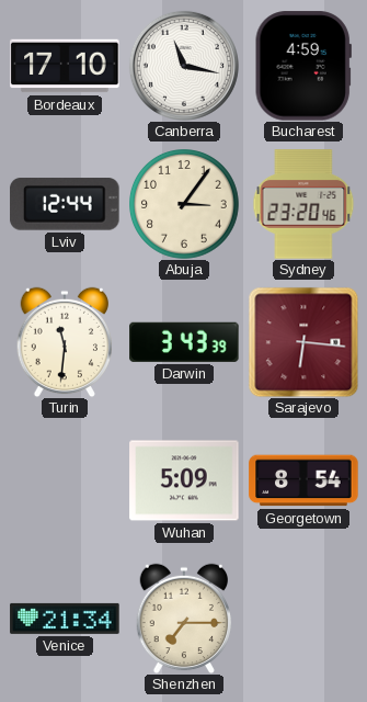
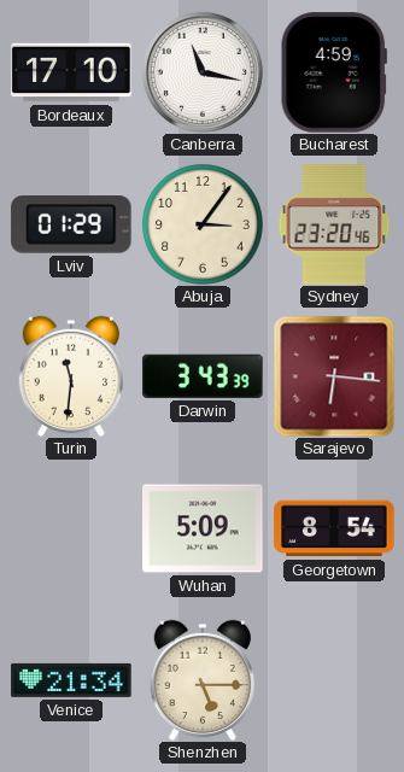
Lviv: 12:44 -> 01:29 (71, 224)
Shenzhen: 7:15 -> 5:15 (203, 680)
